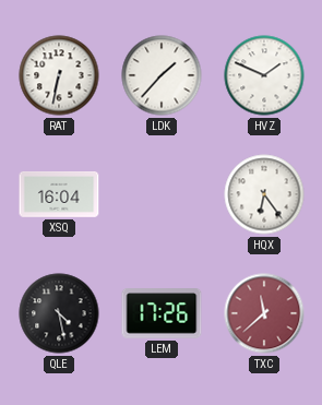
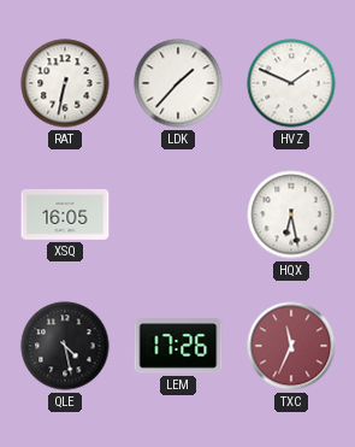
XSQ: 16:04 -> 16:05 (65, 216)
HQX: 6:24 -> 6:28 (291, 214)
TXC: 11:38 -> 11:34 (291, 346)
